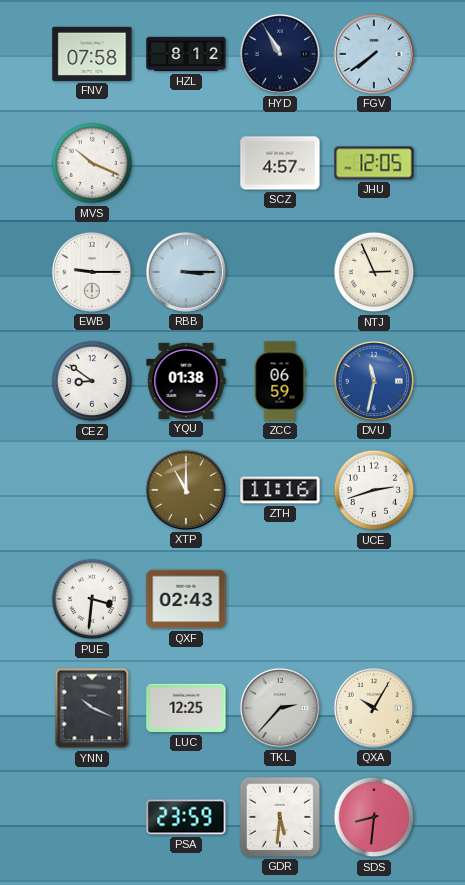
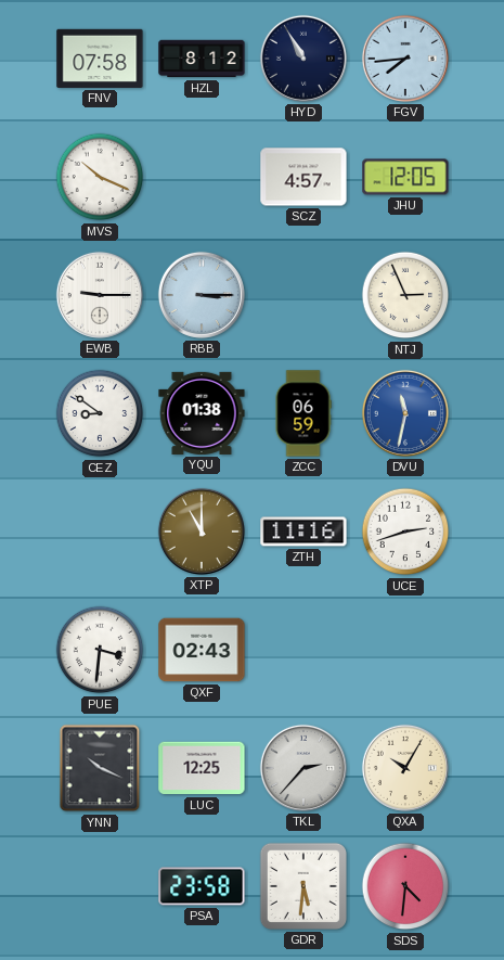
FGV: 7:39 -> 7:44 (405, 59)
PSA: 23:59 -> 23:58 (202, 886)
SDS: 8:31 -> 4:31 (405, 886)
